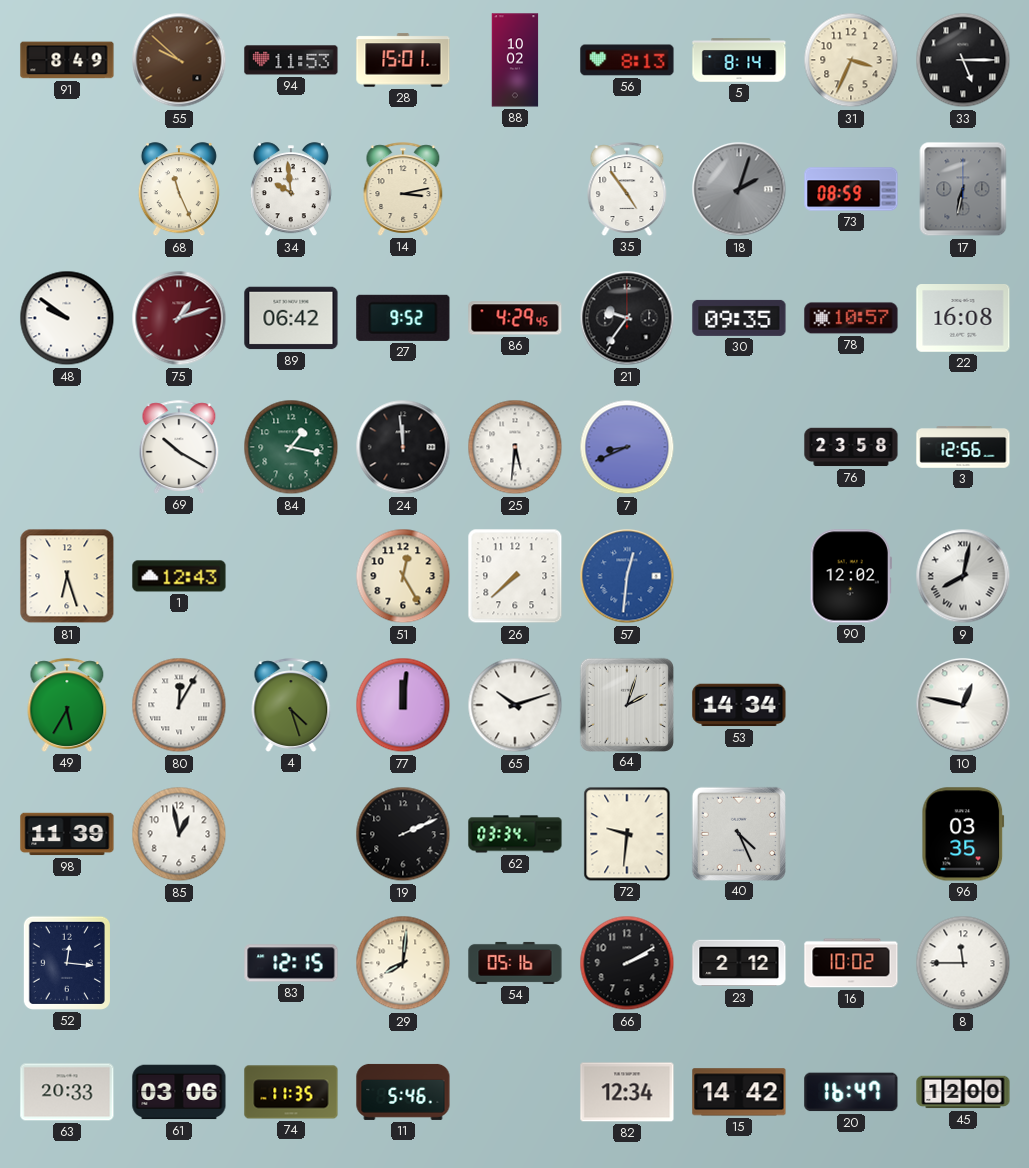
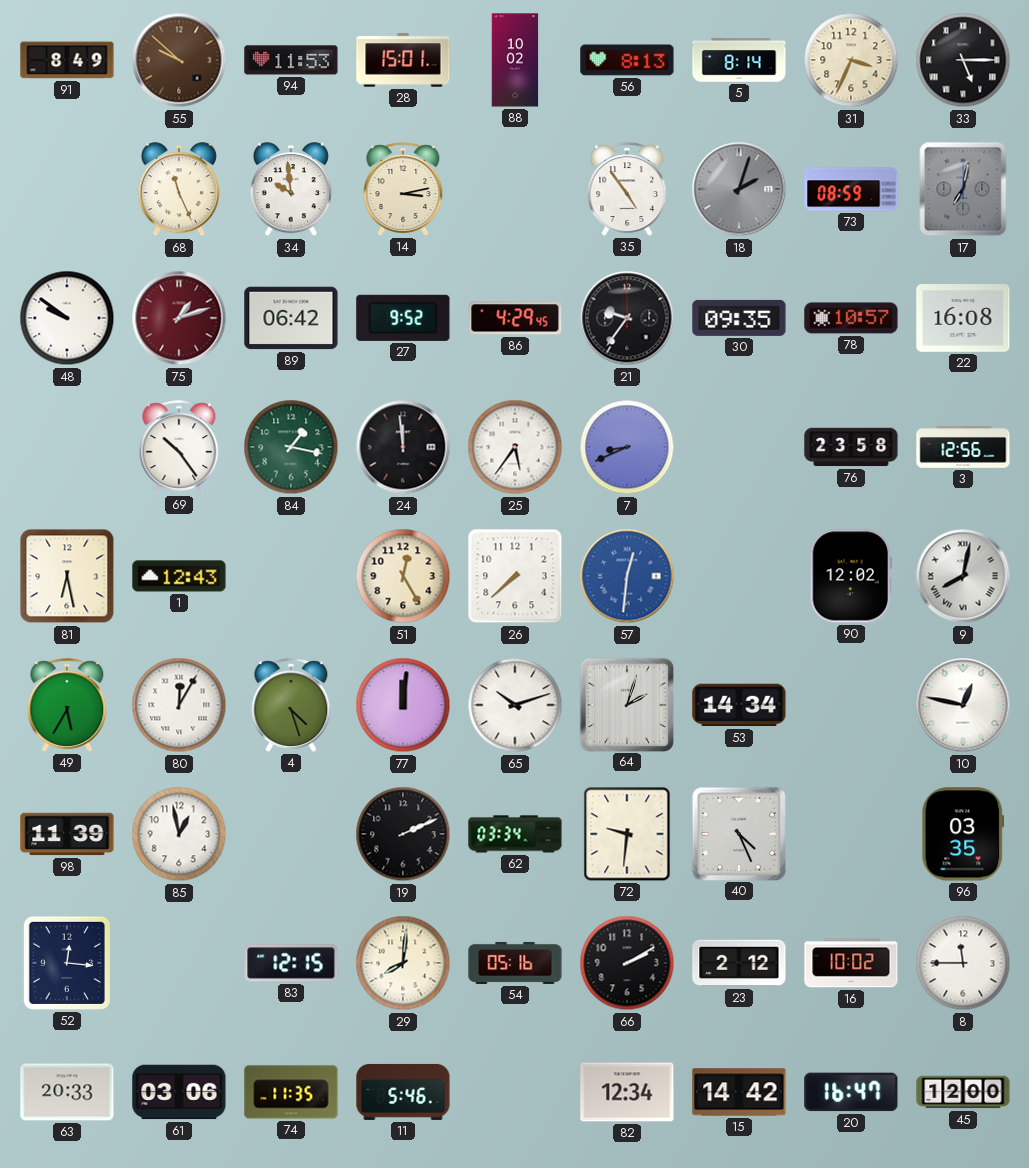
17: 6:32 -> 7:02 (963, 189)
69: 10:20 -> 10:24 (179, 447)
25: 5:31 -> 5:36 (515, 447)
81: 6:27 -> 6:28 (67, 576)
